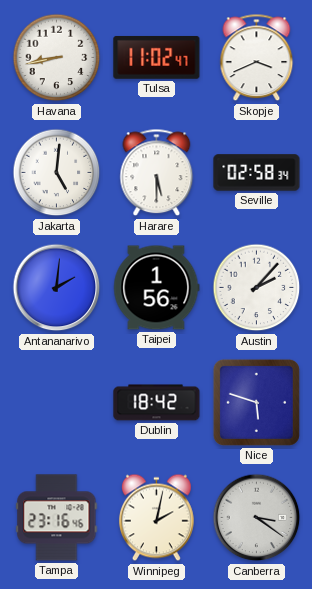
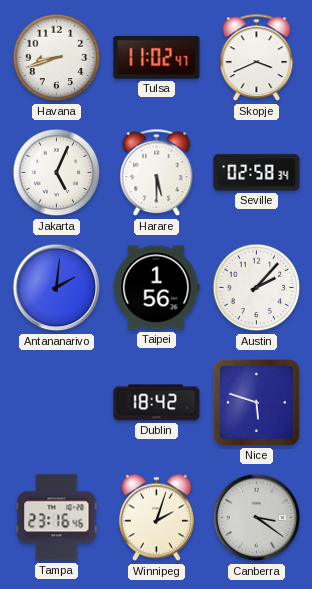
Havana: 8:43 -> 8:42 (57, 58)
Jakarta: 5:01 -> 5:04 (57, 173)
Winnipeg: 2:02 -> 2:03 (156, 518)
